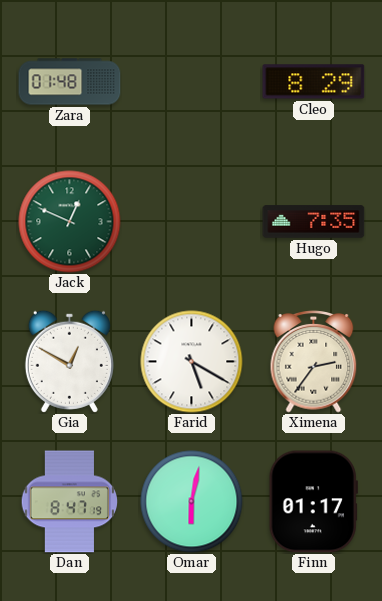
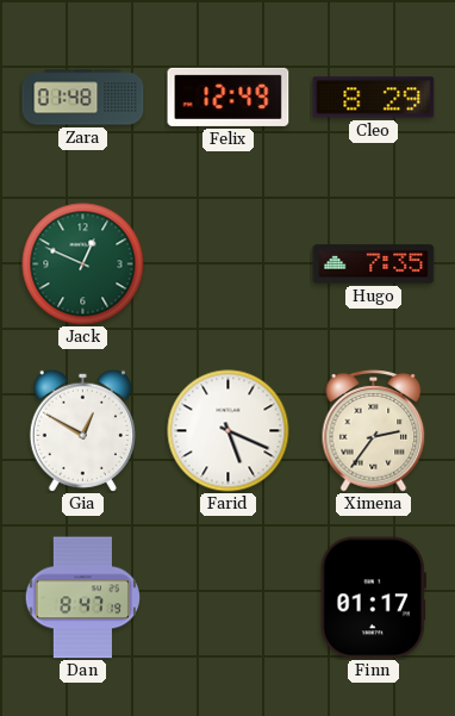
Felix: none -> 12:49 (229, 96)
Farid: 5:20 -> 5:19 (229, 431)
Omar: 6:02 -> none (192, 502)
